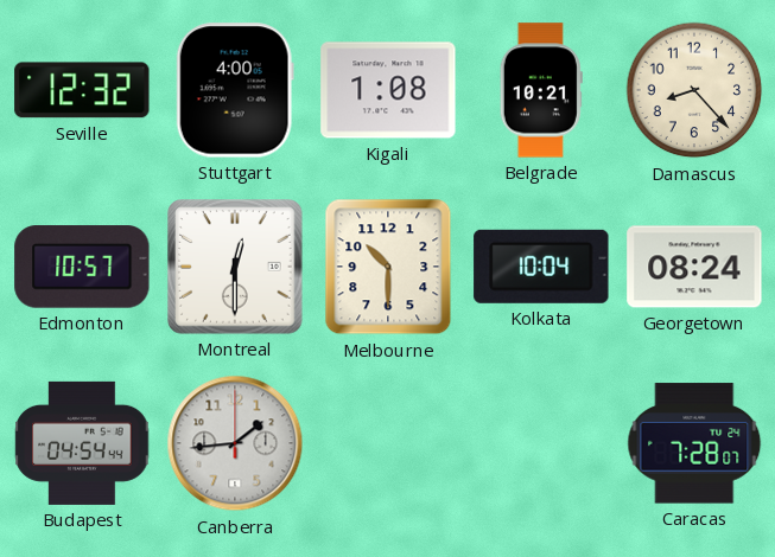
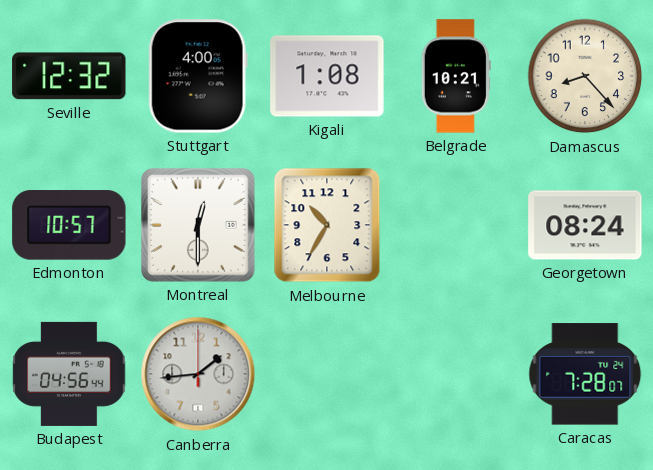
Melbourne: 10:30 -> 10:35 (327, 225)
Kolkata: 10:04 -> none (541, 267)
Budapest: 04:54 -> 04:56 (69, 374)
